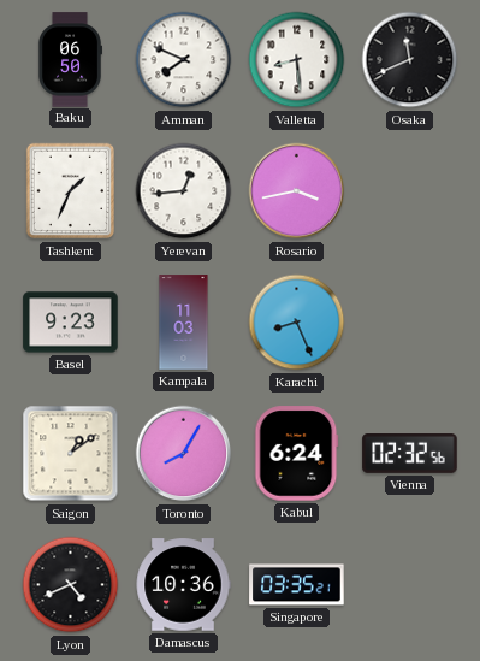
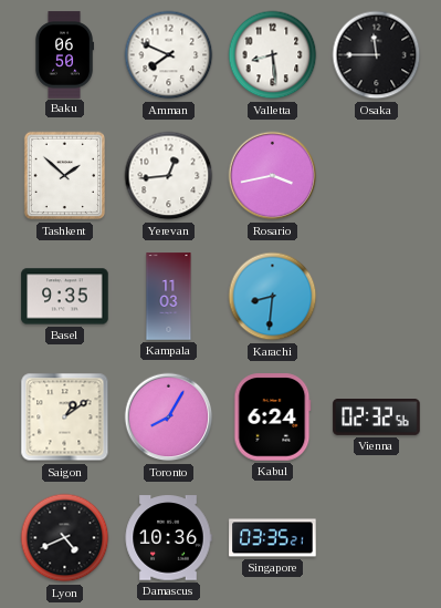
Osaka: 11:41 -> 11:45 (377, 55)
Tashkent: 1:34 -> 1:52 (64, 176)
Basel: 9:23 -> 9:35 (65, 297)
Karachi: 8:26 -> 8:31 (273, 297)
